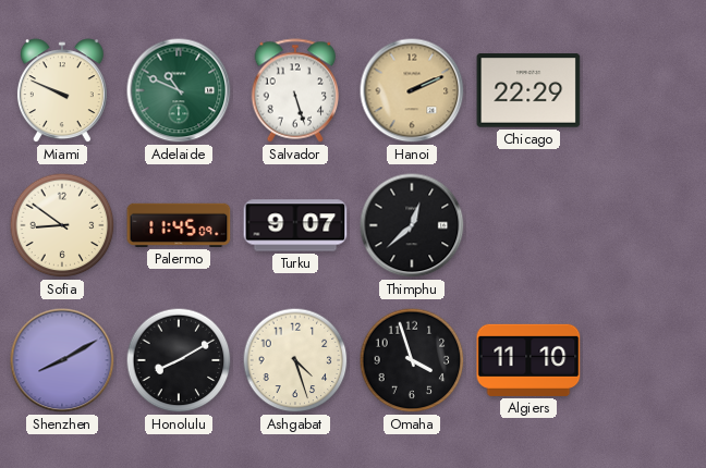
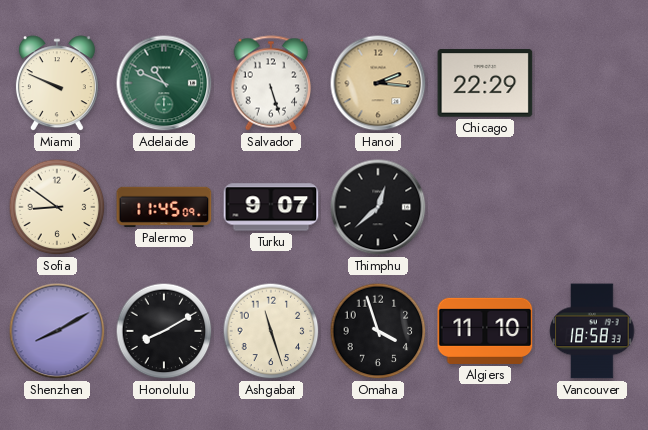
Hanoi: 2:11 -> 2:16 (378, 83)
Ashgabat: 4:27 -> 11:27 (271, 331)
Vancouver: none -> 18:58 (592, 331)
